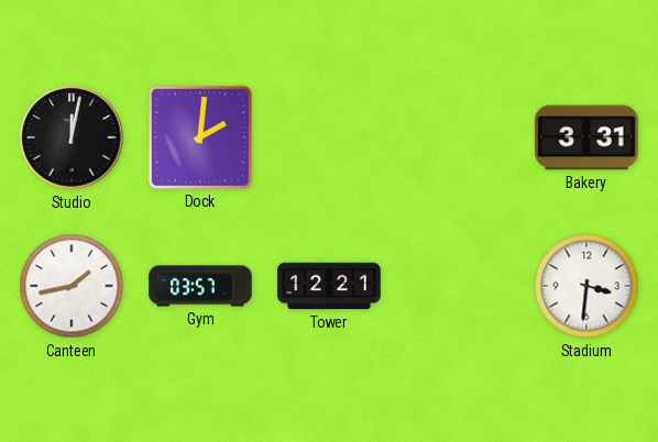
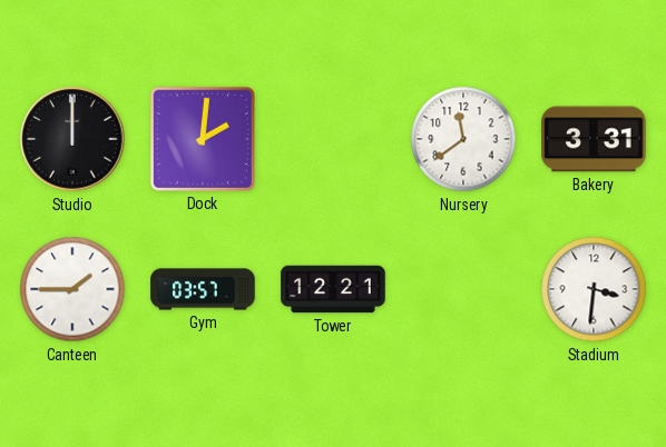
Studio: 12:02 -> 12:00 (72, 139)
Nursery: none -> 11:39 (463, 139)
Canteen: 1:43 -> 1:45 (72, 289)
